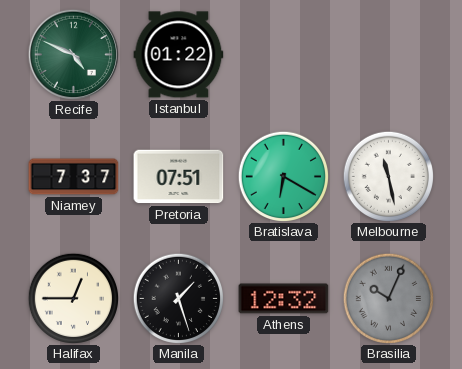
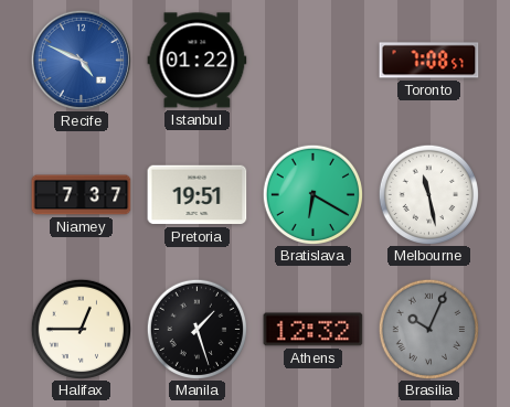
Recife dial: green -> blue (81, 60)
Toronto: none -> 7:08 (429, 61)
Pretoria: 07:51 -> 19:51 (198, 195)
